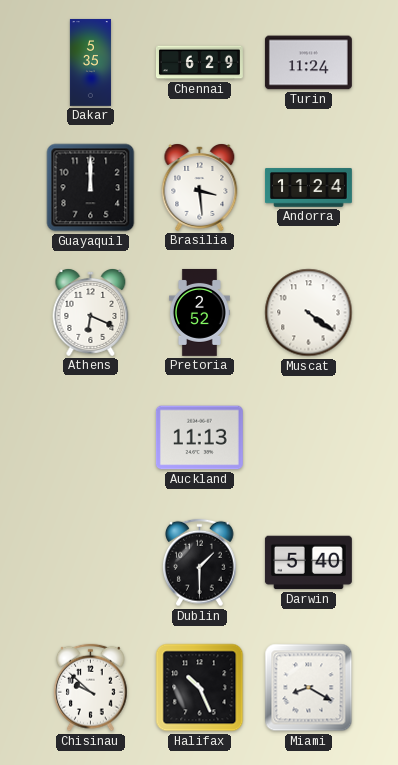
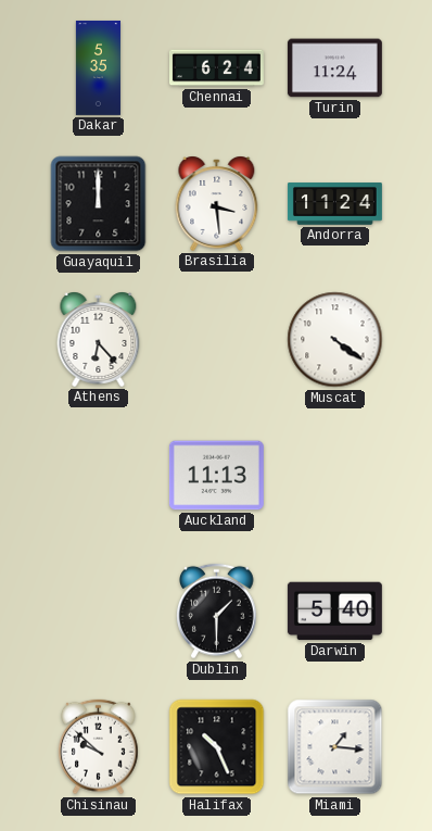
Chennai: 6:29 -> 6:24 (216, 68)
Athens: 6:19 -> 6:23 (99, 339)
Pretoria: 2:52 -> none (199, 312)
Miami: 8:20 -> 1:16 (335, 747)
